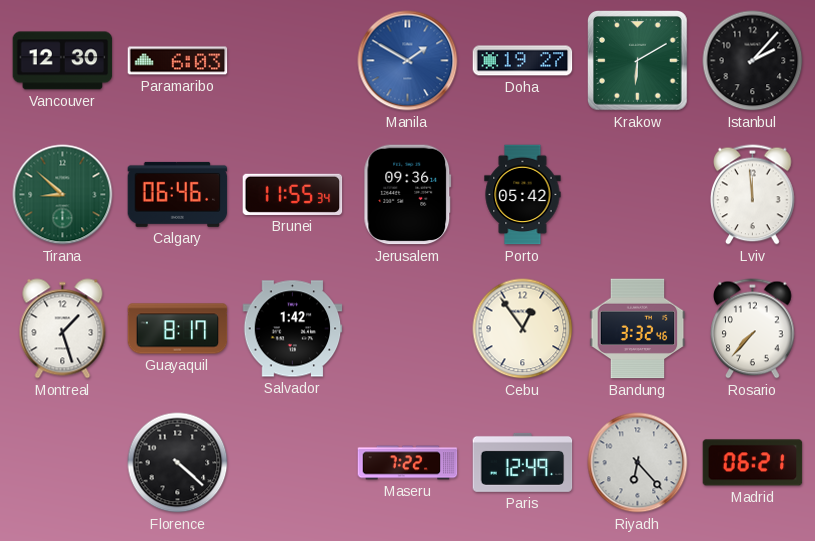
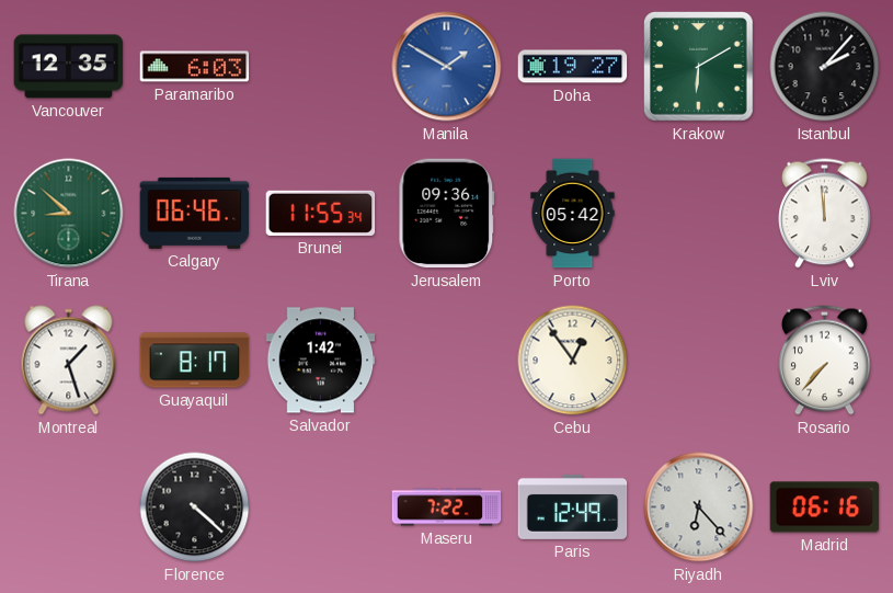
Vancouver: 12:30 -> 12:35 (69, 67)
Bandung: 3:32 -> none (638, 329)
Madrid: 06:21 -> 06:16 (825, 508)
